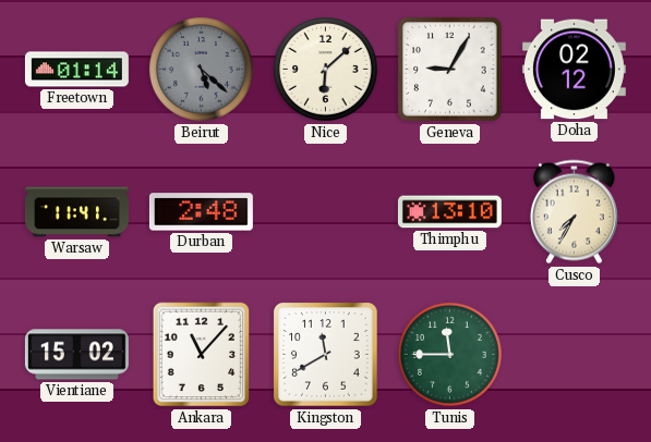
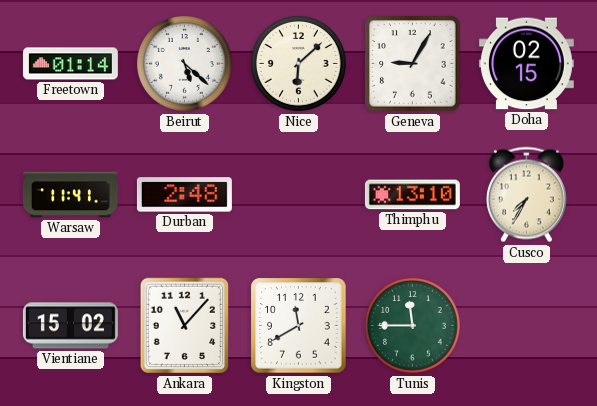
Beirut dial: grey -> white (185, 64)
Doha: 02:12 -> 02:15 (526, 64)
